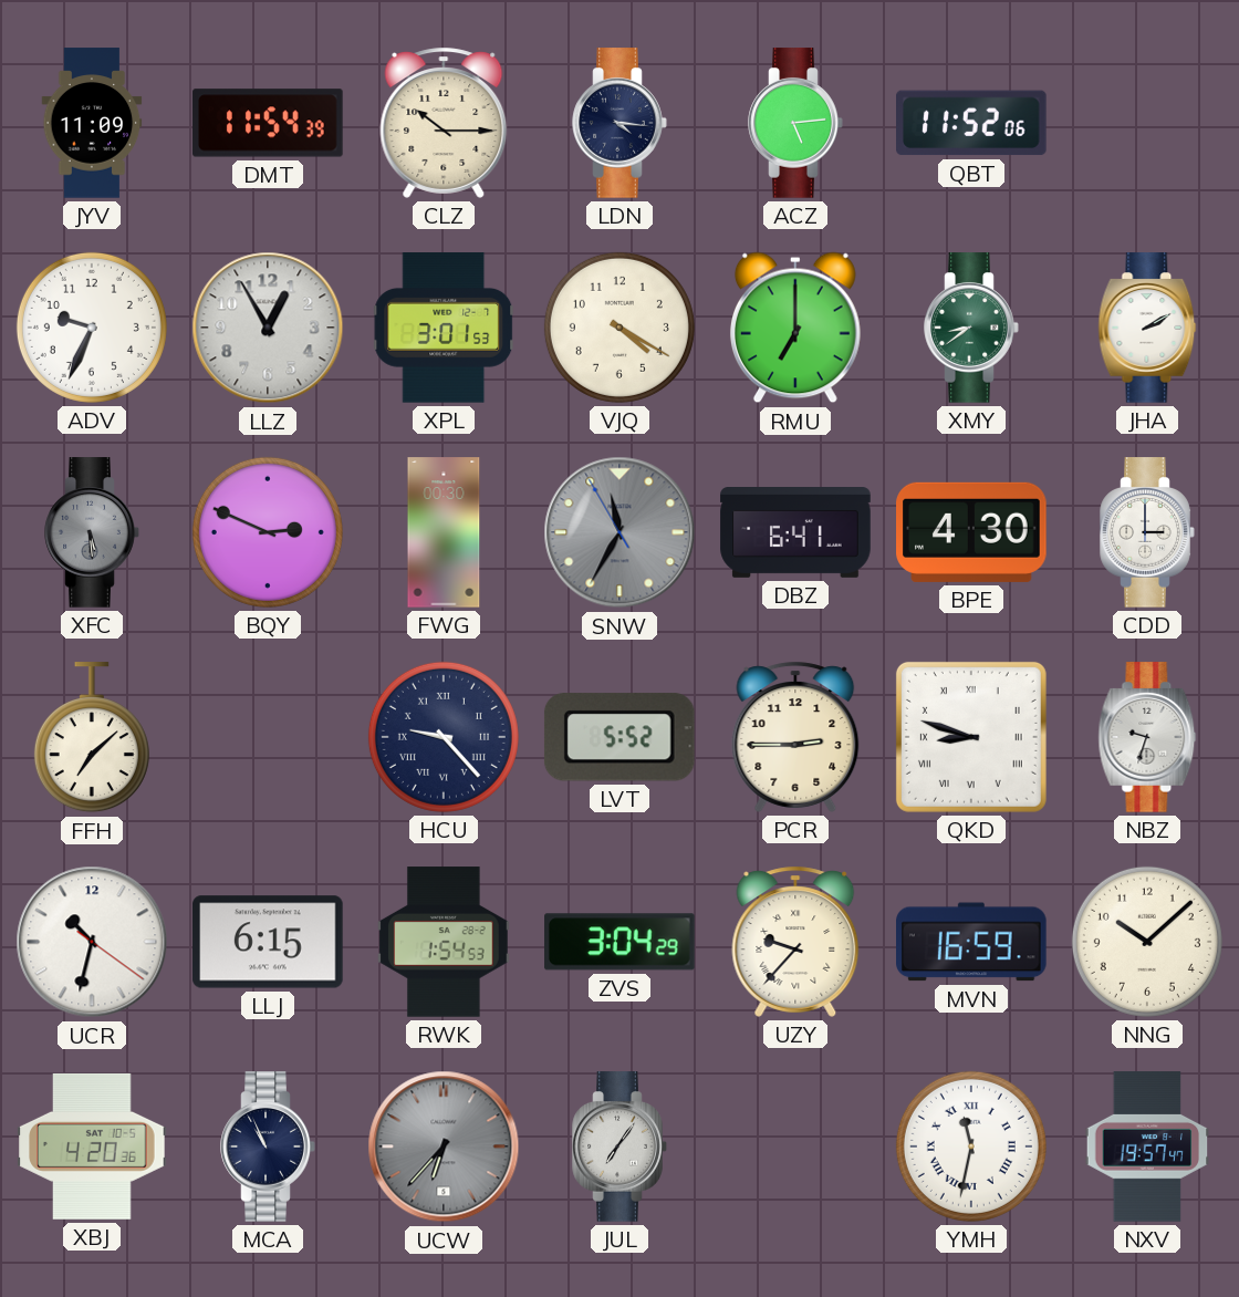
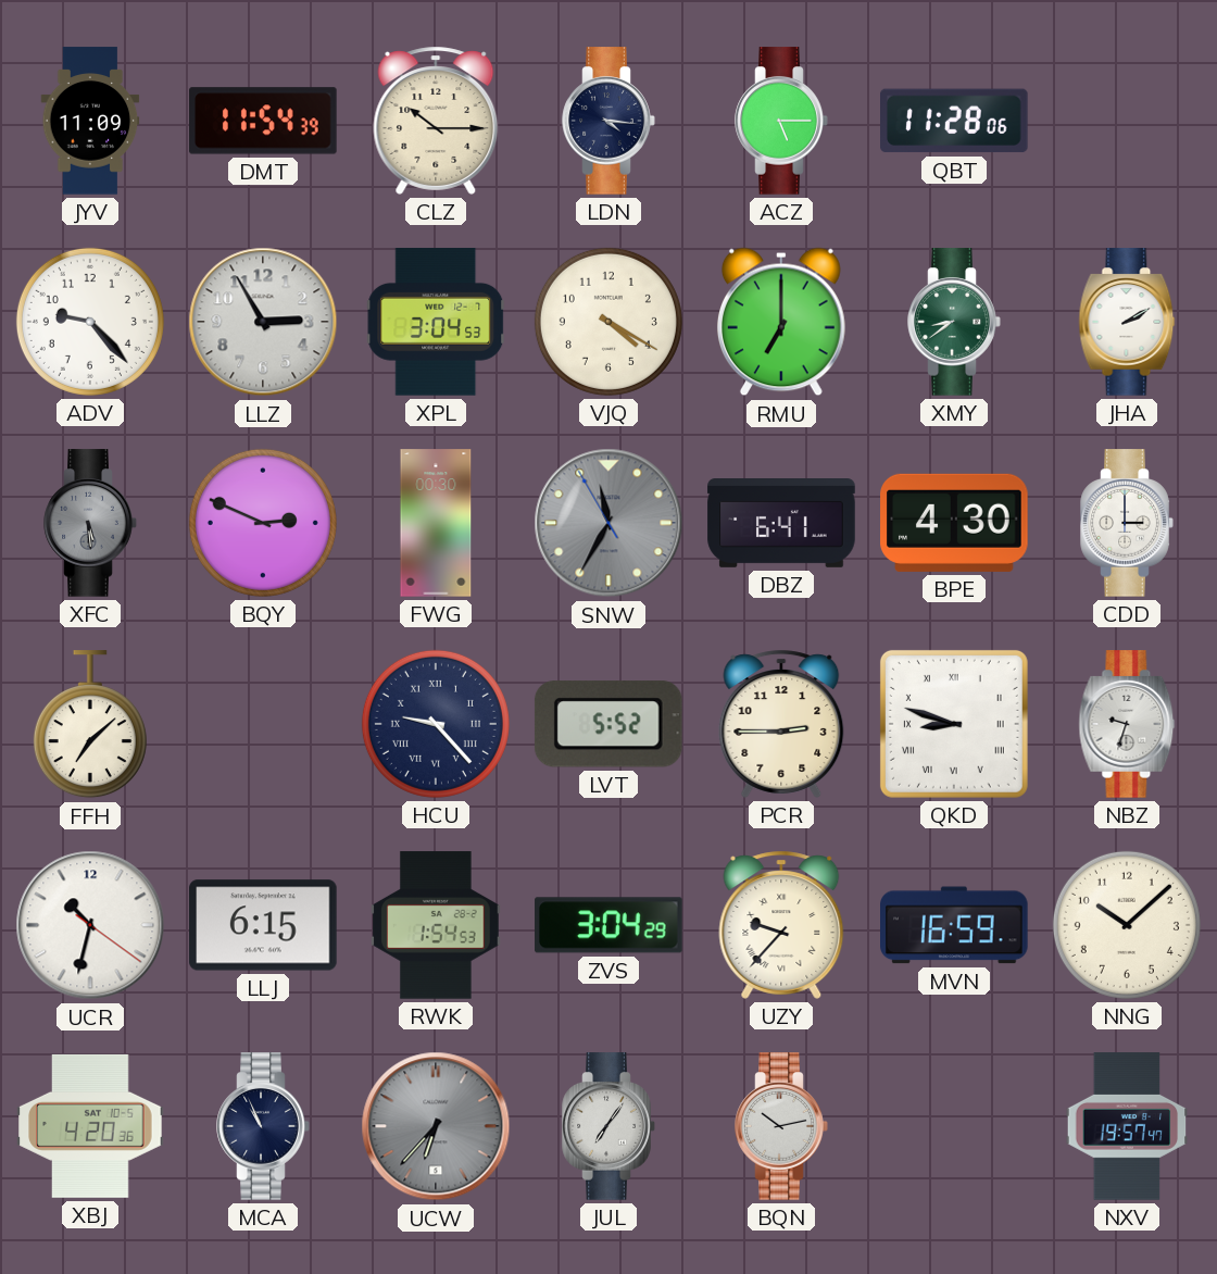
ACZ: 5:14 -> 5:15 (781, 121)
QBT: 11:52 -> 11:28 (954, 121)
ADV: 9:34 -> 9:23 (90, 322)
LLZ: 12:55 -> 2:55 (263, 322)
XPL: 3:01 -> 3:04 (436, 322)
BQN: none -> 10:13 (781, 1126)
YMH: 11:32 -> none (971, 1146)
